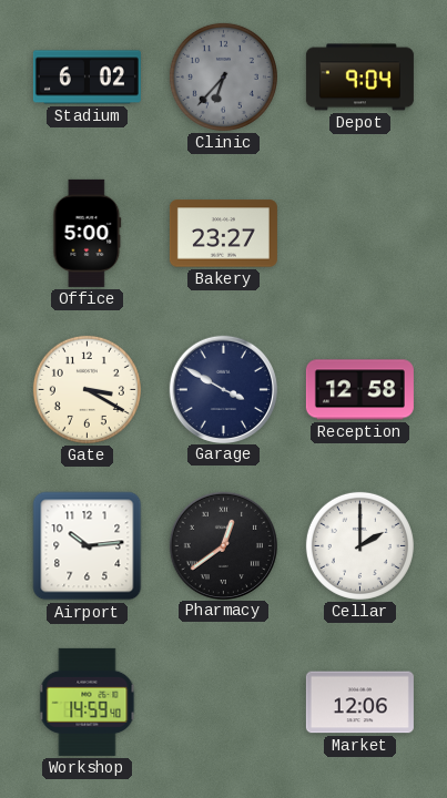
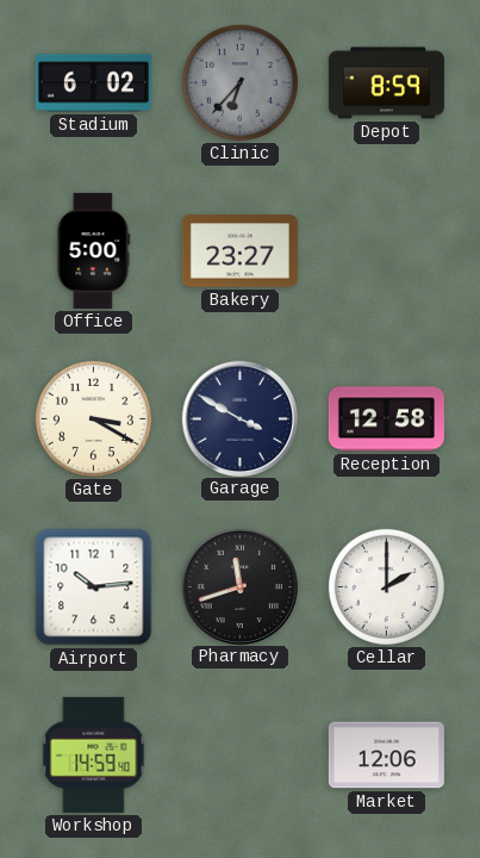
Depot: 9:04 -> 8:59 (386, 83)
Pharmacy: 12:39 -> 11:42 (239, 586)
